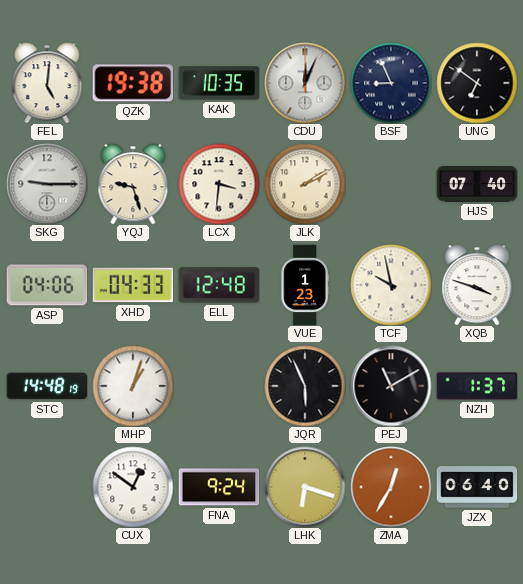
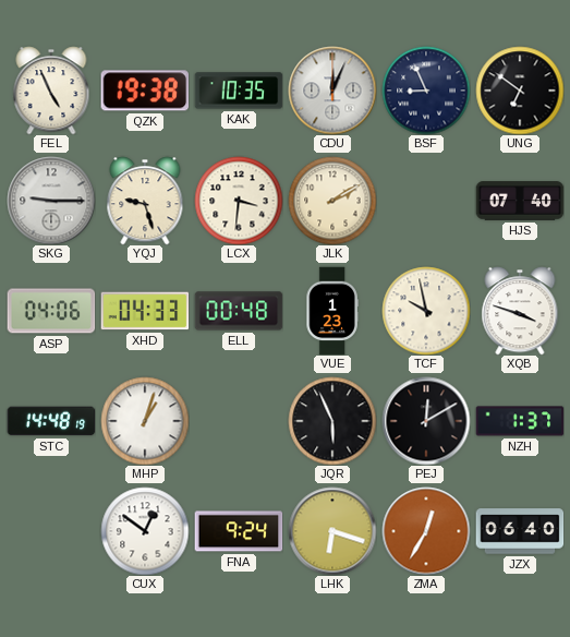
FEL: 5:01 -> 4:56 (51, 91)
ELL: 12:48 -> 00:48 (239, 311)
PEJ: 11:10 -> 12:10 (426, 421)
